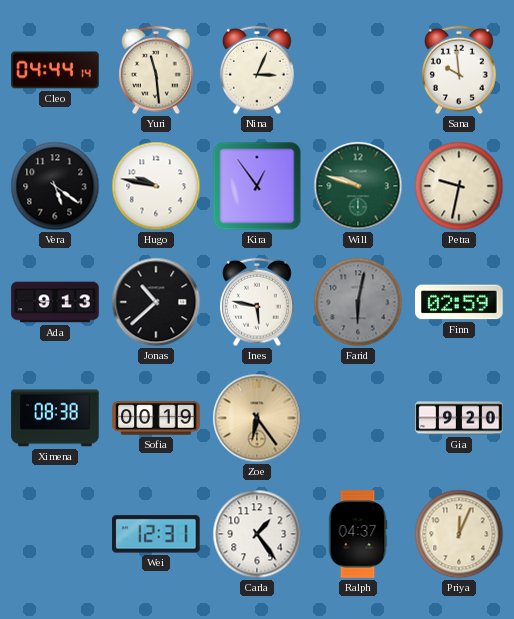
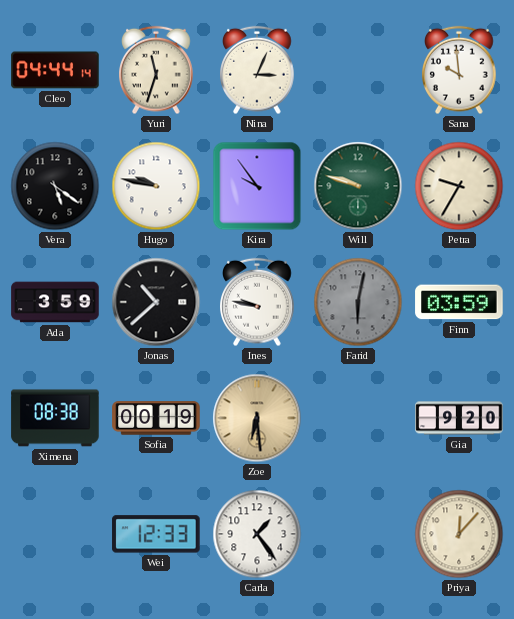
Yuri: 11:29 -> 11:33 (156, 70)
Kira: 12:54 -> 9:54 (257, 186)
Petra: 9:32 -> 9:35 (459, 186)
Ada: 9:13 -> 3:59 (55, 302)
Ines: 5:47 -> 9:47 (257, 302)
Finn: 02:59 -> 03:59 (459, 302)
Zoe: 6:24 -> 6:29 (257, 418)
Wei: 12:31 -> 12:33 (156, 534)
Ralph: 04:37 -> none (358, 534)
Priya: 12:04 -> 12:07 (459, 534)
